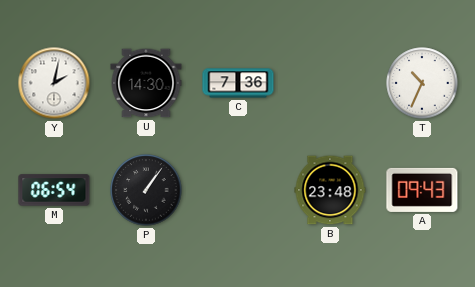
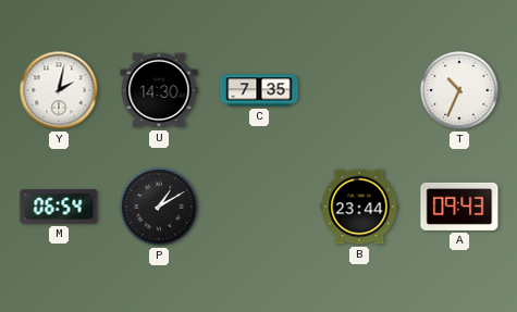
C: 7:36 -> 7:35 (259, 90)
P: 1:06 -> 1:10 (159, 207)
B: 23:48 -> 23:44 (359, 207)
